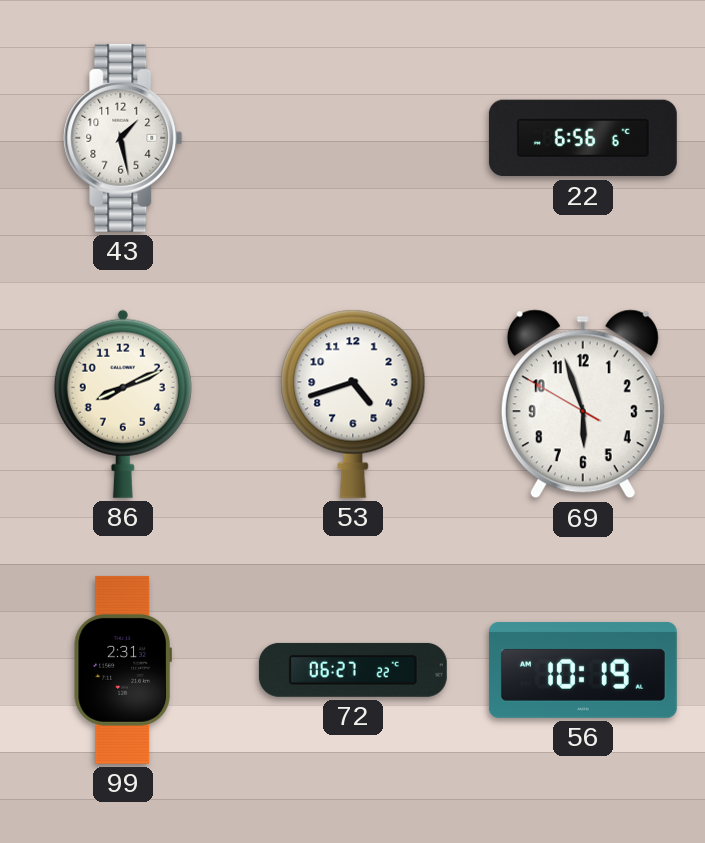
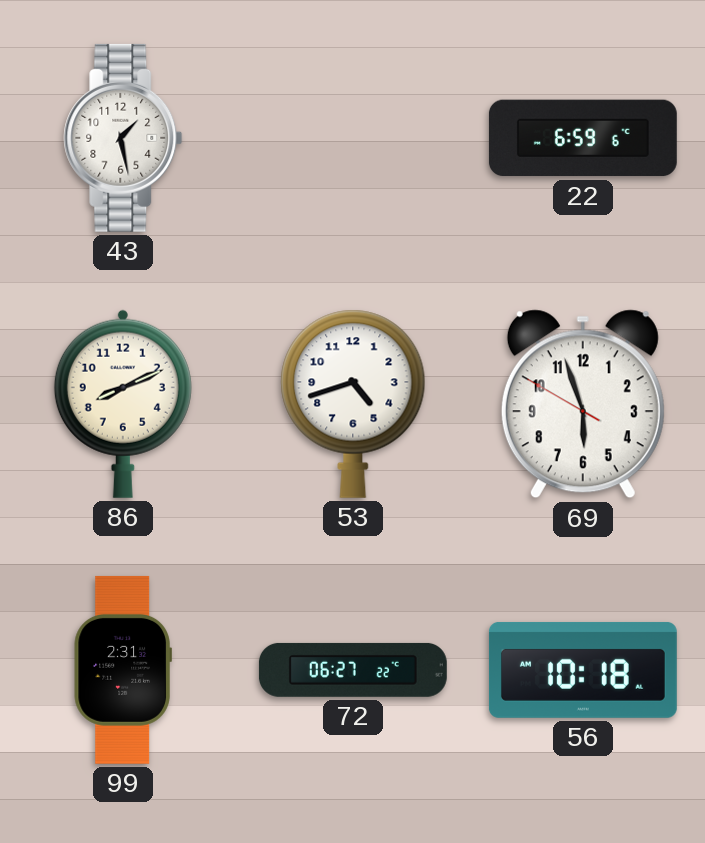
22: 6:56 -> 6:59 (583, 138)
56: 10:19 -> 10:18 (583, 670)
